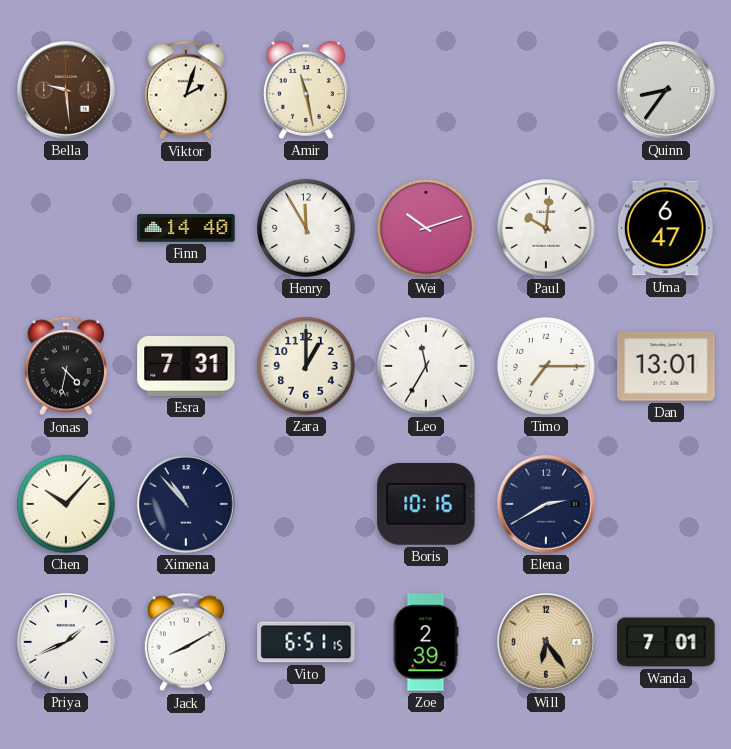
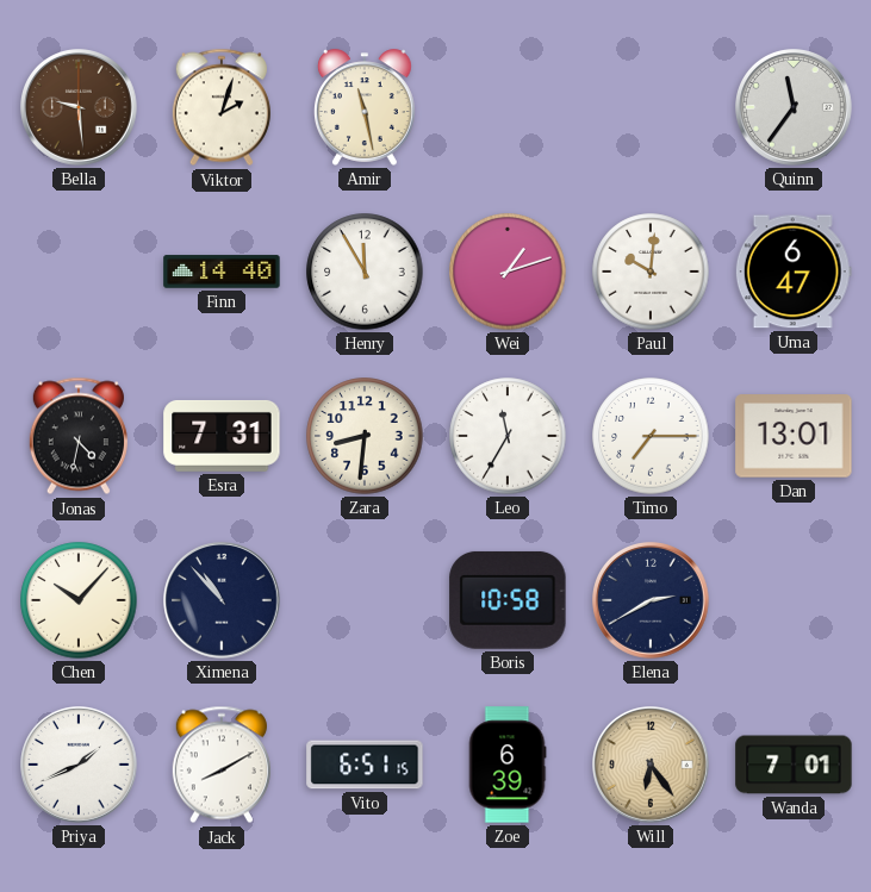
Quinn: 8:36 -> 11:36 (795, 108)
Wei: 10:12 -> 1:12 (508, 272)
Zara: 1:00 -> 8:31 (365, 436)
Boris: 10:16 -> 10:58 (508, 600)
Zoe: 2:39 -> 6:39 (508, 765)
